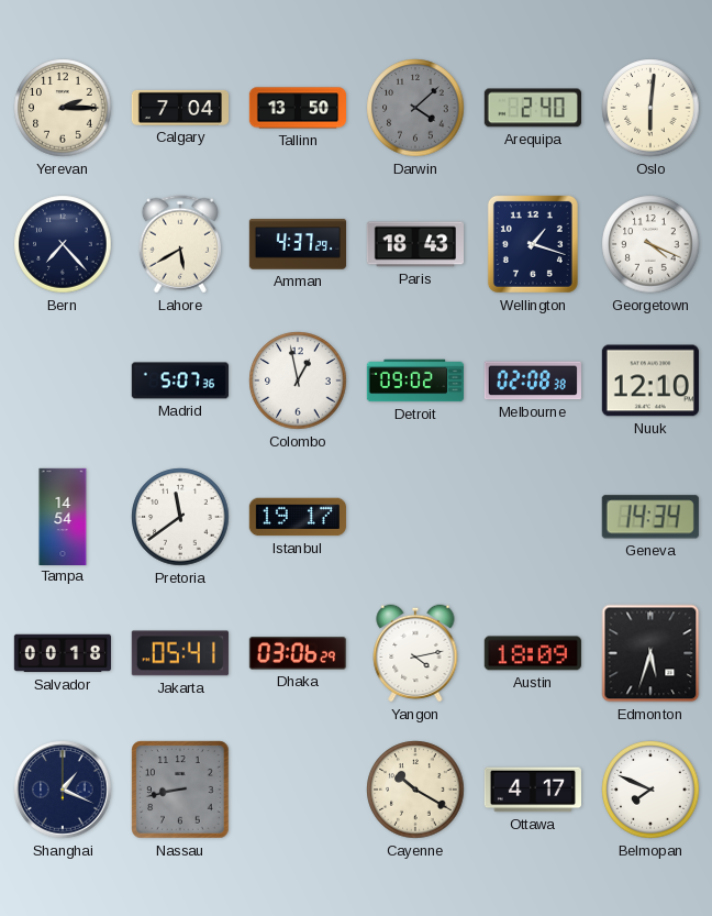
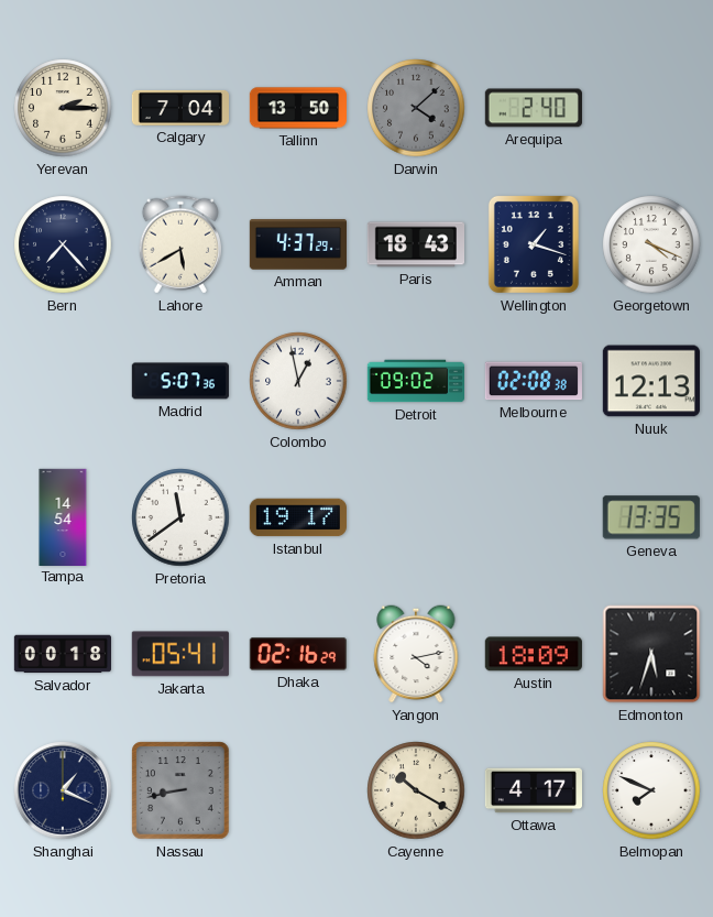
Oslo: 6:01 -> none (650, 108)
Nuuk: 12:10 -> 12:13 (651, 381)
Geneva: 14:34 -> 13:35 (651, 517)
Dhaka: 03:06 -> 02:16 (298, 654)
